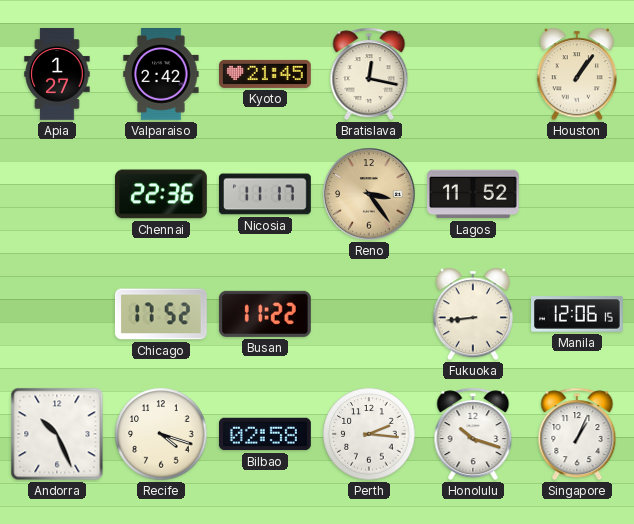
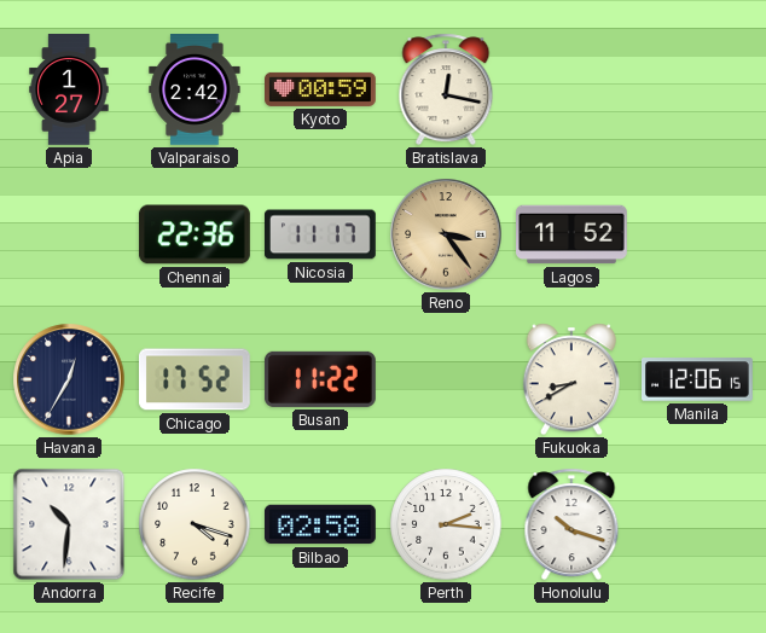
Kyoto: 21:45 -> 00:59 (321, 89)
Houston: 1:06 -> none (577, 74)
Havana: none -> 12:35 (69, 379)
Fukuoka: 8:44 -> 8:40 (571, 379)
Andorra: 10:26 -> 10:31 (69, 524)
Singapore: 1:04 -> none (577, 434)
